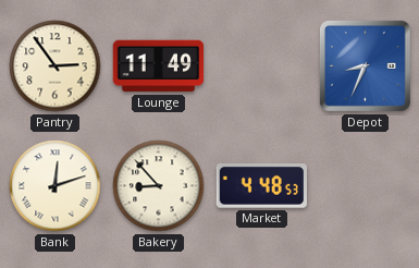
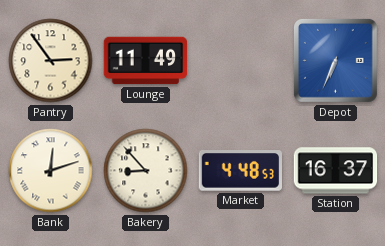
Depot: 8:34 -> 6:34 (335, 60)
Station: none -> 16:37 (336, 171)
